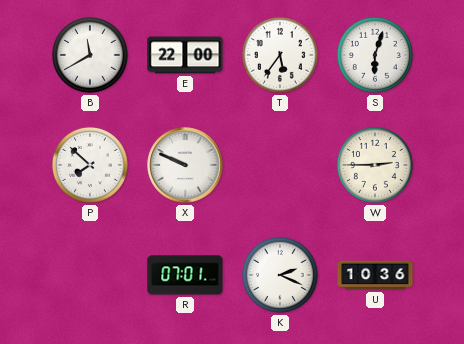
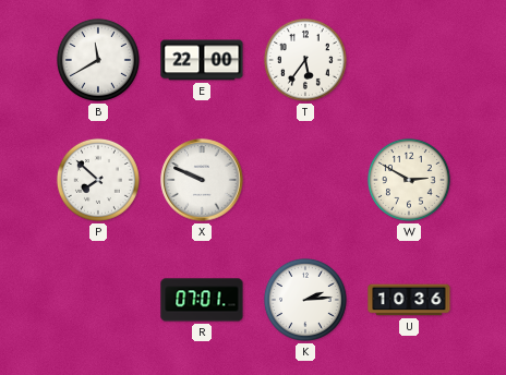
S: 6:03 -> none (375, 55)
W: 2:45 -> 2:50 (409, 180)
K: 2:19 -> 2:14 (305, 300)
